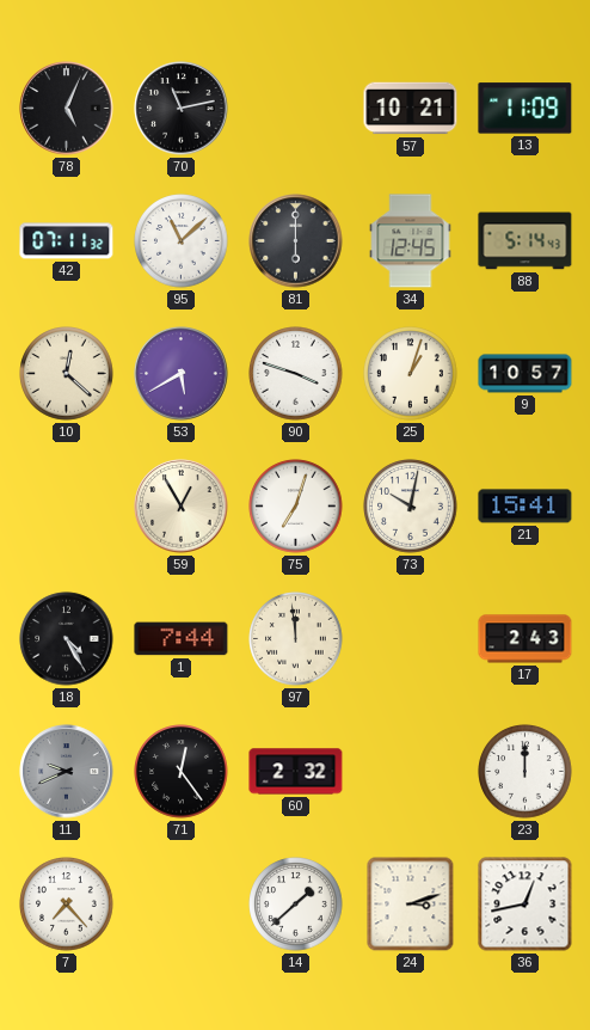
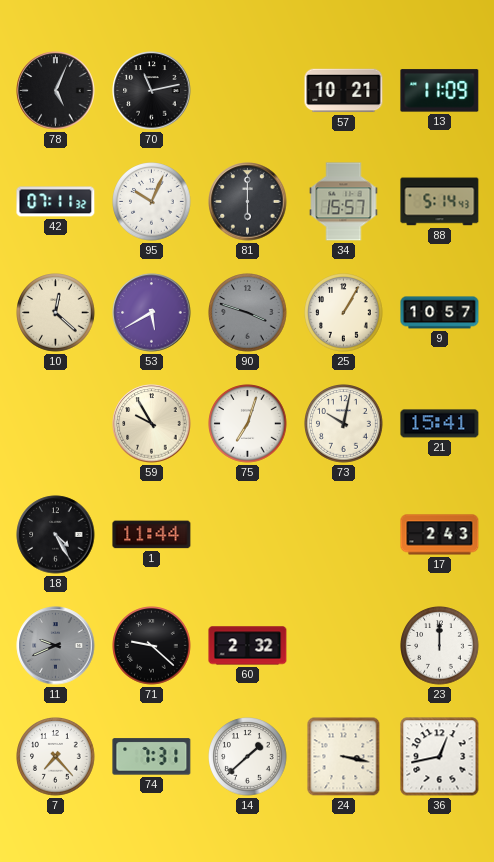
95: 11:08 -> 10:04 (152, 202)
34: 12:45 -> 15:57 (344, 202)
90 dial: white -> grey (248, 313)
25: 1:03 -> 1:05 (344, 313)
59: 12:55 -> 9:55 (152, 424)
1: 7:44 -> 11:44 (152, 535)
97: 11:59 -> none (296, 639)
71: 12:24 -> 9:22 (152, 646)
74: none -> 7:31 (152, 757)
24: 3:12 -> 3:17 (344, 757)
